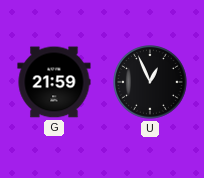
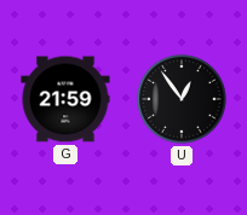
U: 12:56 -> 12:54 (182, 99)
